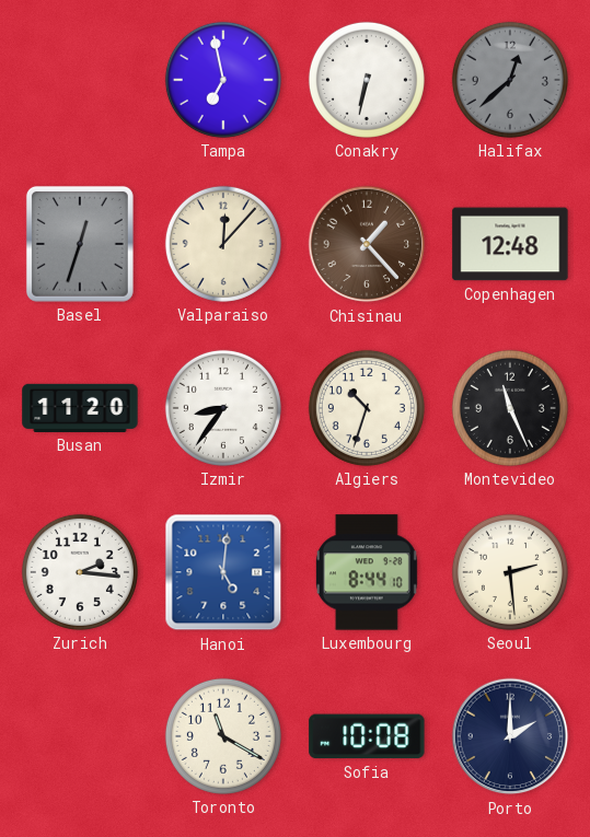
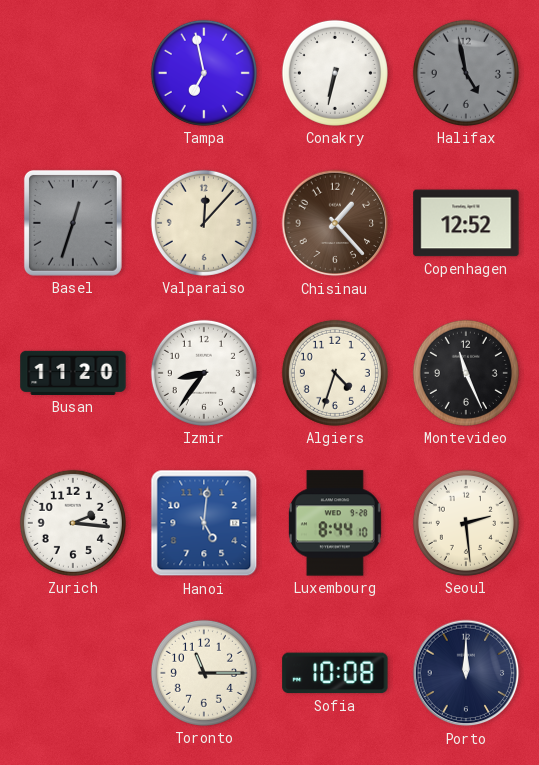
Halifax: 12:38 -> 4:58 (466, 73)
Copenhagen: 12:48 -> 12:52 (466, 223)
Algiers: 10:33 -> 4:33 (335, 373)
Toronto: 11:20 -> 11:15 (204, 673)
Porto: 2:00 -> 12:00 (466, 673)
